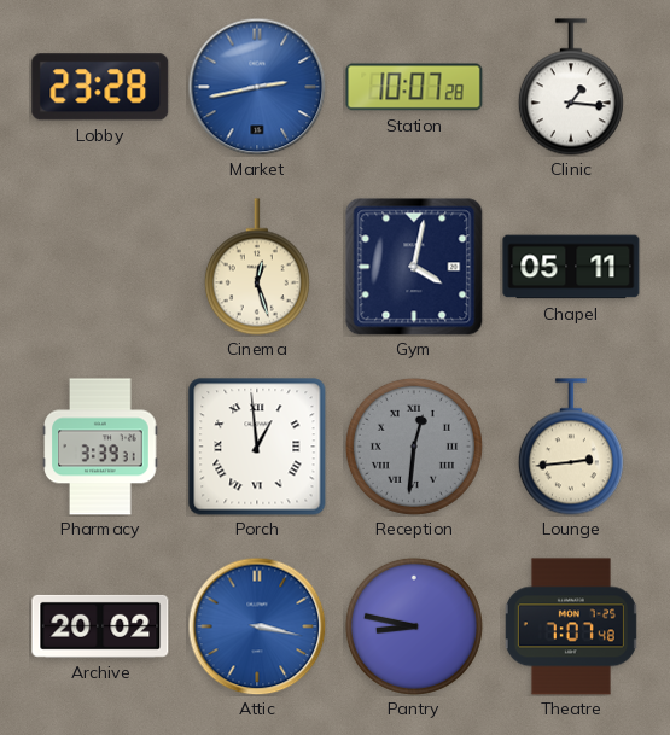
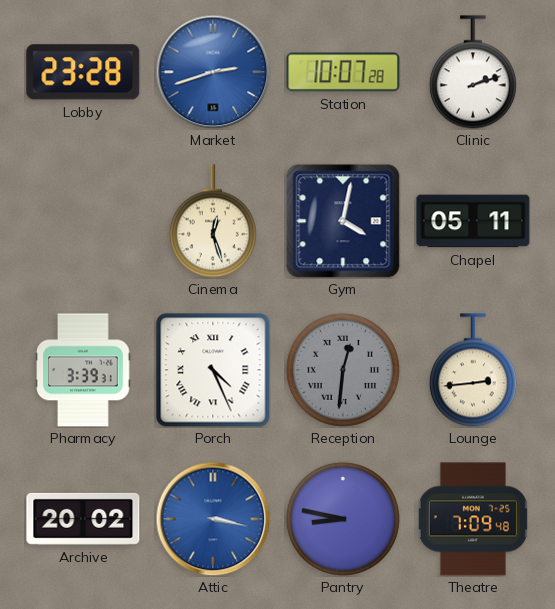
Market: 2:43 -> 2:42 (213, 72)
Clinic: 1:16 -> 2:12 (473, 72)
Porch: 12:59 -> 4:26 (213, 370)
Theatre: 7:07 -> 7:09 (473, 519)
